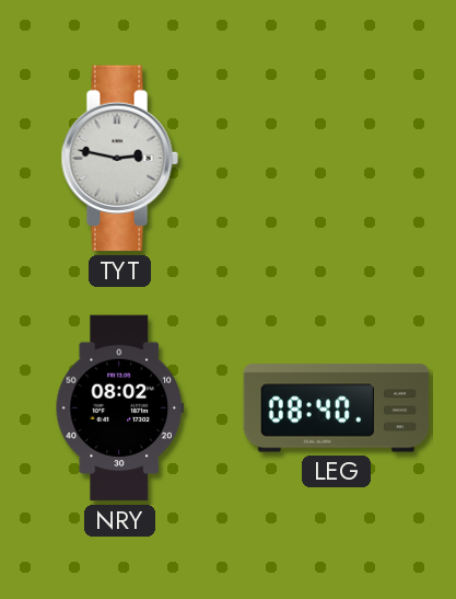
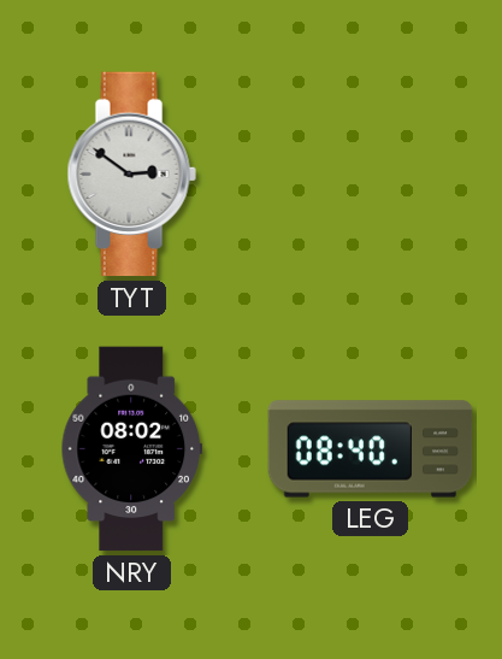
TYT: 2:47 -> 2:51 (131, 175)
